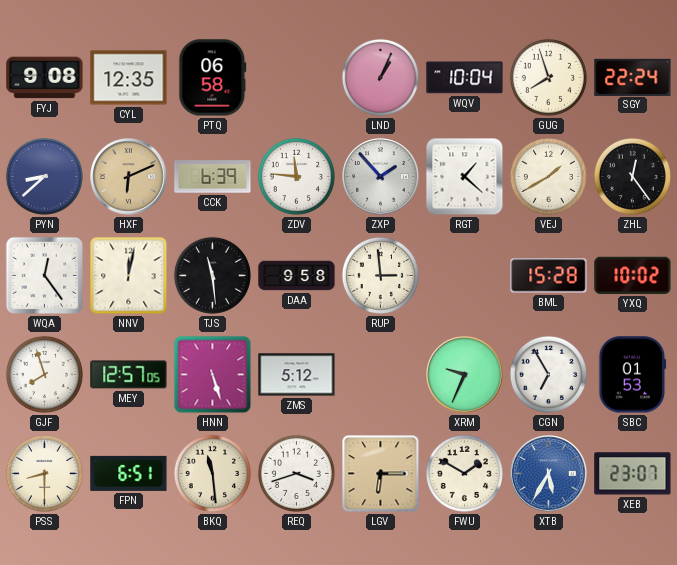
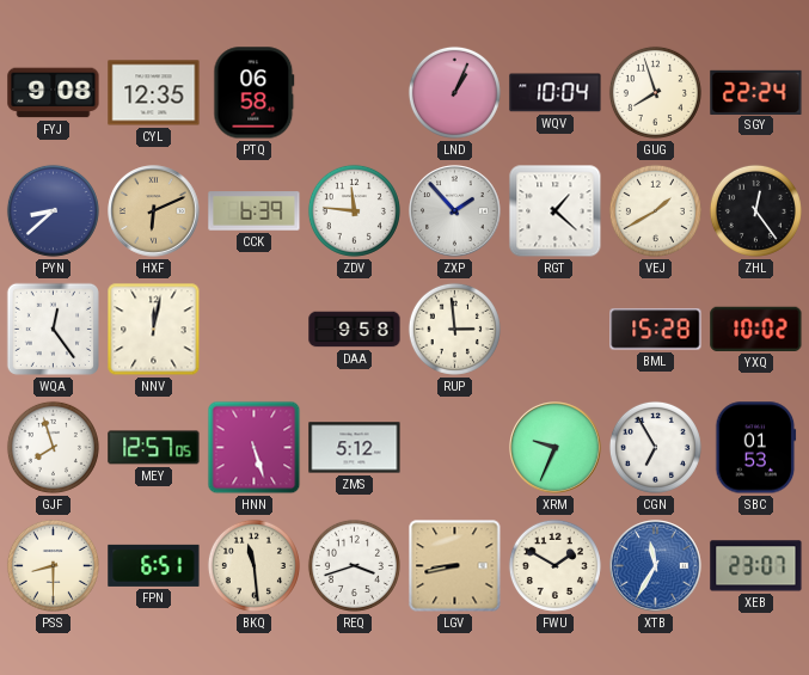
TJS: 11:29 -> none (212, 275)
LGV: 6:15 -> 8:43 (455, 566)
XTB: 5:35 -> 11:35 (656, 566)
